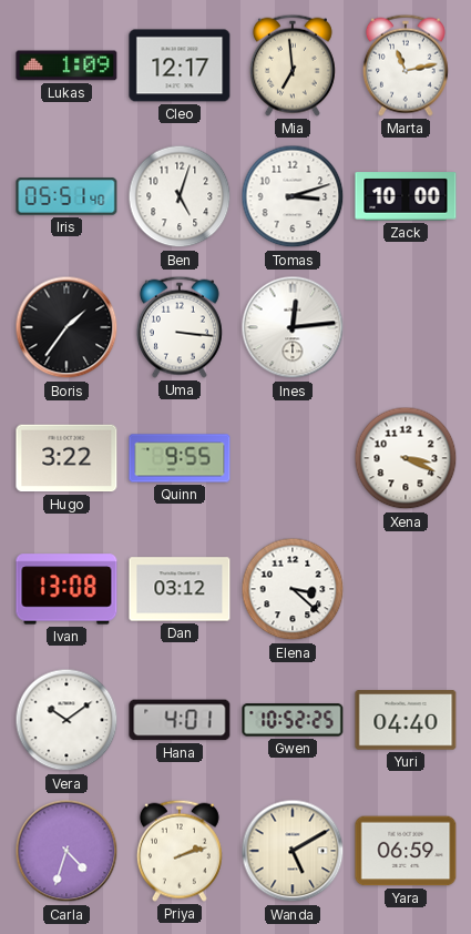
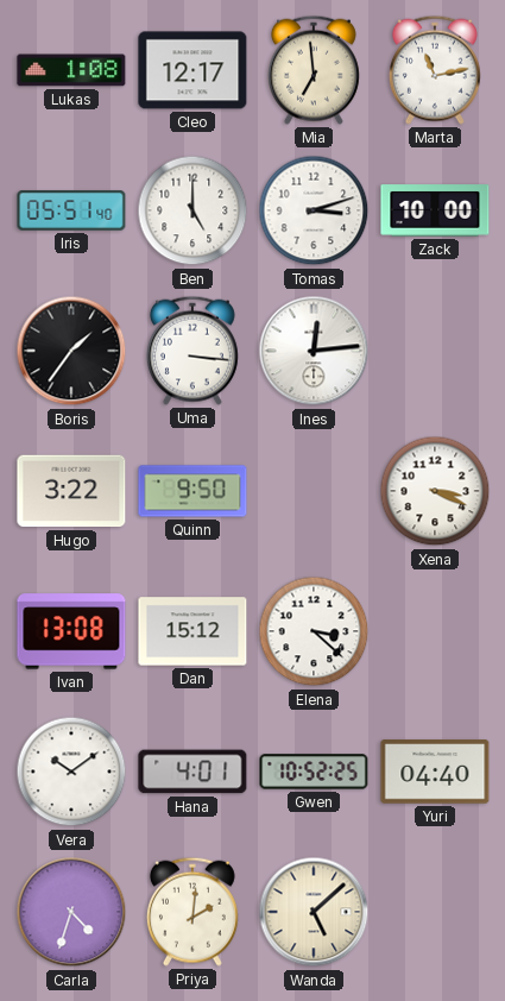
Lukas: 1:09 -> 1:08 (71, 70)
Ben: 5:03 -> 5:00 (192, 210)
Quinn: 9:55 -> 9:50 (192, 491)
Dan: 03:12 -> 15:12 (192, 631)
Priya: 2:12 -> 2:01 (192, 912)
Wanda: 5:10 -> 5:08 (314, 912)
Yara: 06:59 -> none (406, 851)
